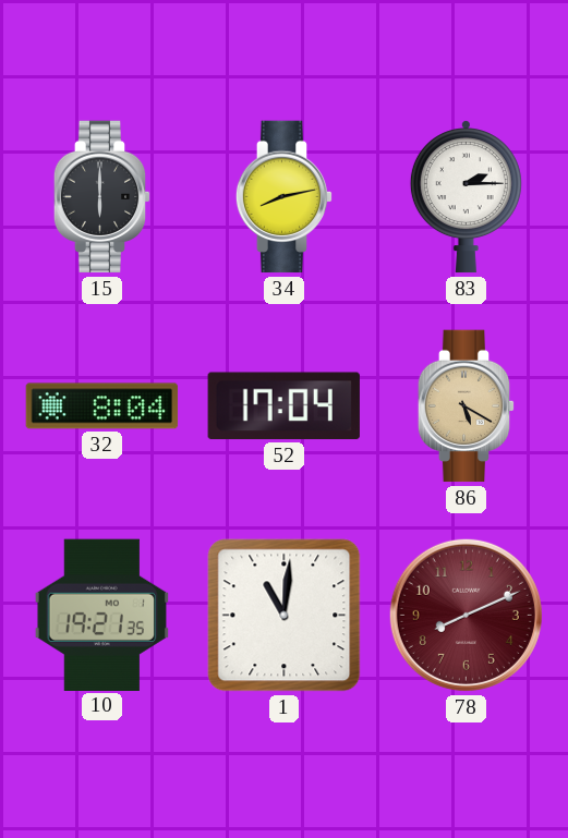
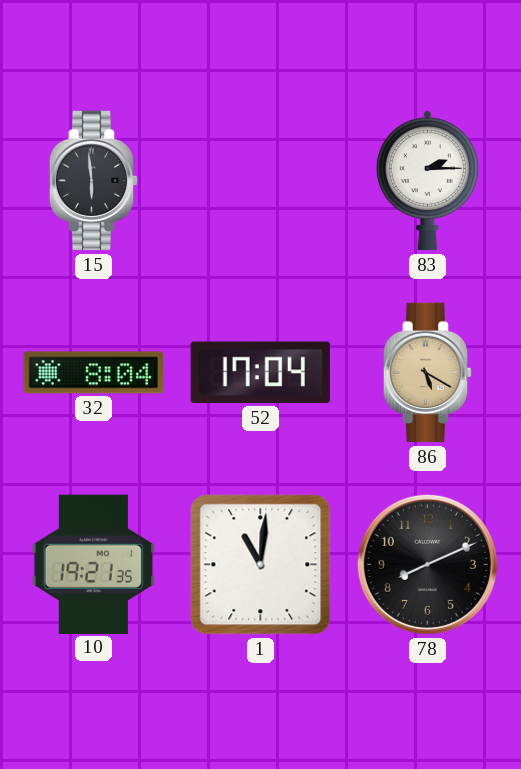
15: 6:00 -> 5:59 (94, 181)
34: 8:13 -> none (285, 197)
78 dial: burgundy -> black (427, 564)
